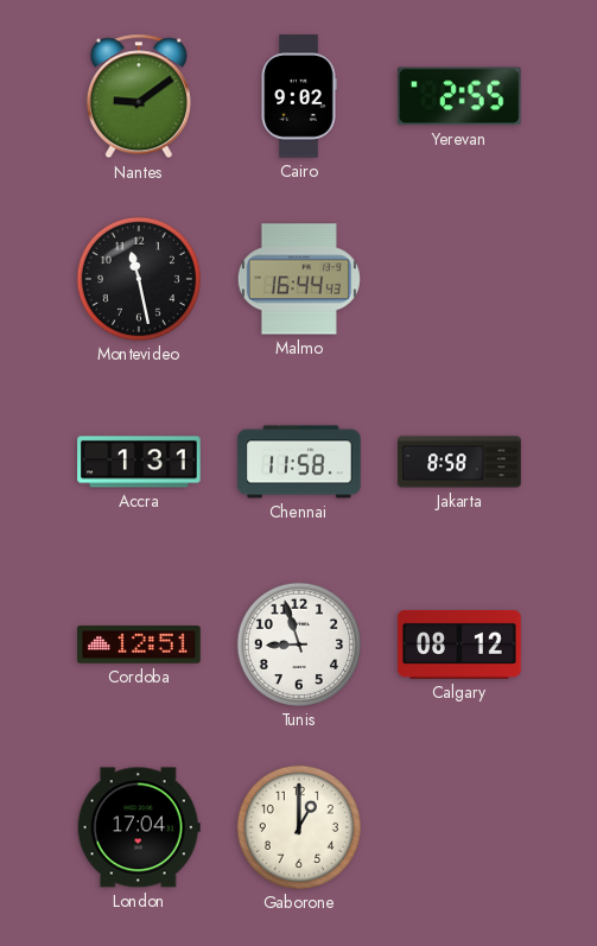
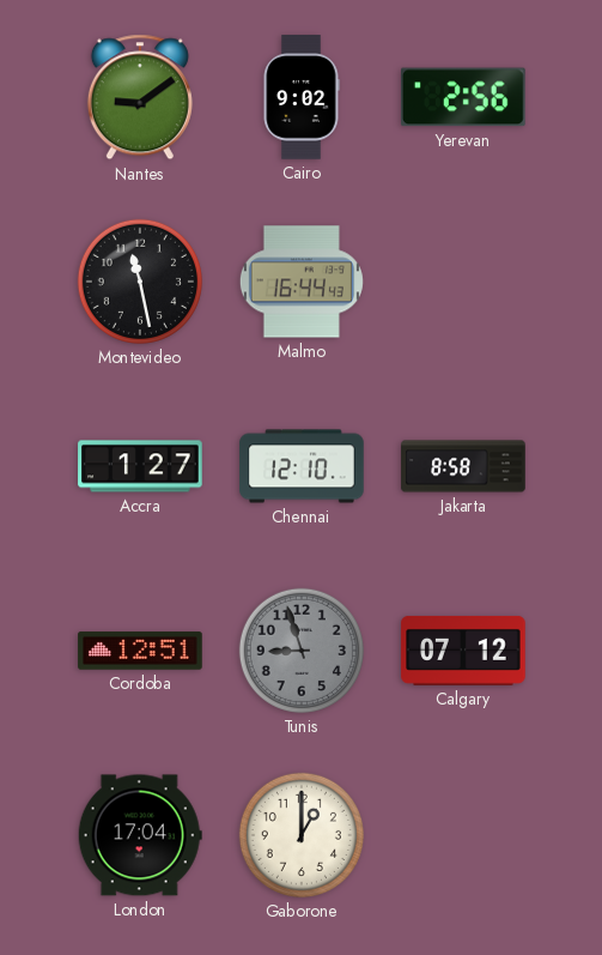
Yerevan: 2:55 -> 2:56 (464, 97)
Accra: 1:31 -> 1:27 (140, 466)
Chennai: 11:58 -> 12:10 (302, 466)
Tunis dial: white -> grey (302, 651)
Calgary: 08:12 -> 07:12 (463, 651)
